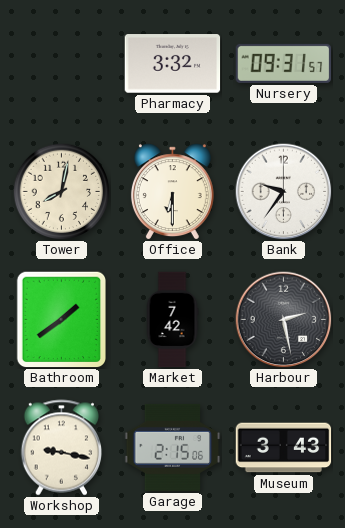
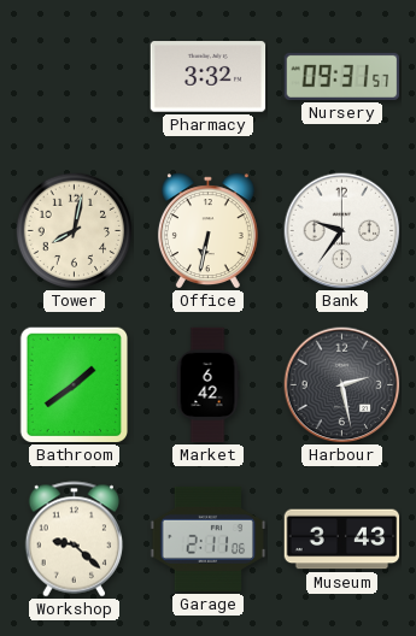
Office: 6:30 -> 6:32 (207, 231)
Market: 7:42 -> 6:42 (207, 385)
Workshop: 9:17 -> 9:22 (75, 540)
Garage: 2:15 -> 2:11 (209, 538)
